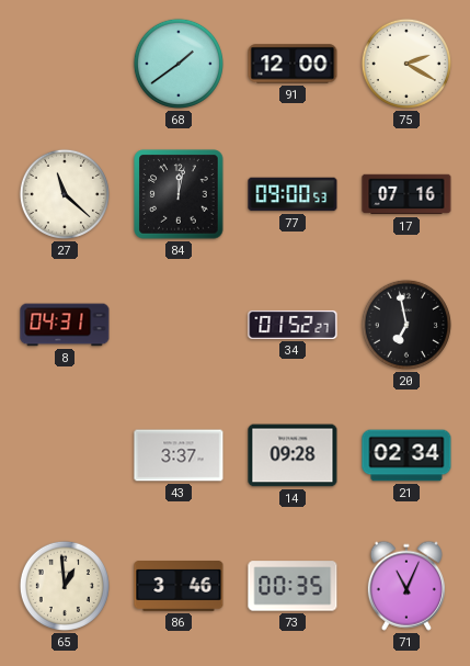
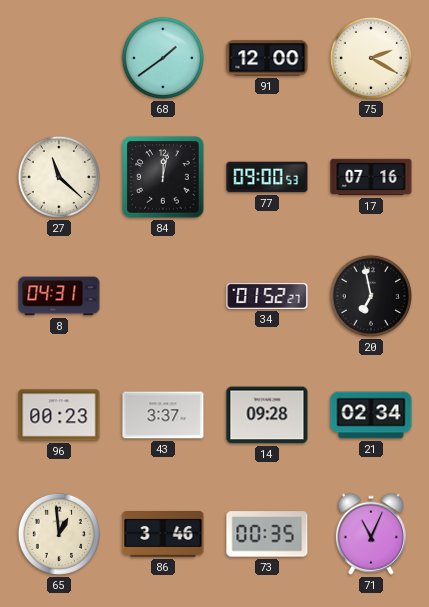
96: none -> 00:23 (59, 415)
